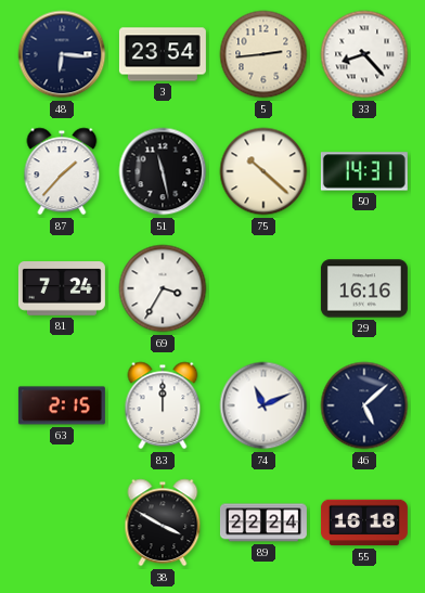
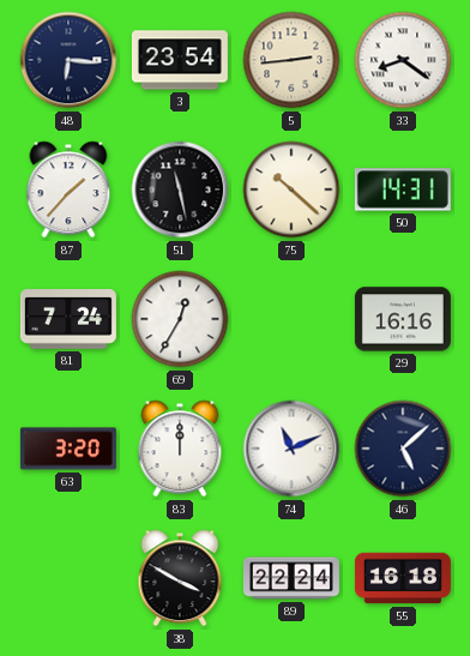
33: 8:23 -> 8:21 (403, 60)
69: 3:35 -> 12:35 (180, 319)
63: 2:15 -> 3:20 (68, 449)
